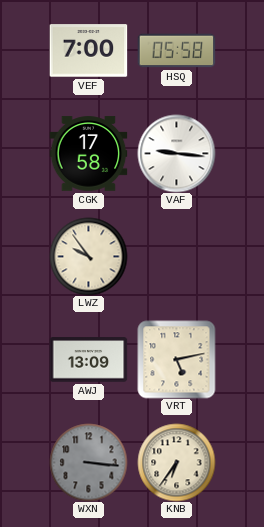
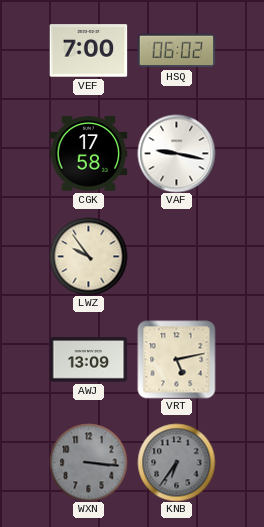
HSQ: 05:58 -> 06:02 (176, 51)
VAF: 9:16 -> 9:17 (176, 153)
KNB dial: cream -> grey (176, 462)
